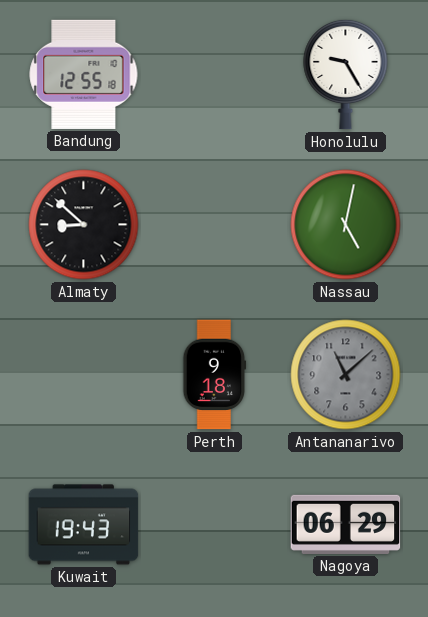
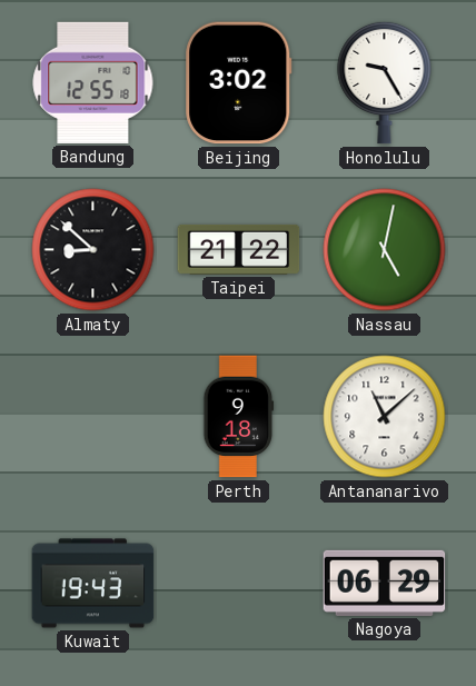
Beijing: none -> 3:02 (239, 83)
Taipei: none -> 21:22 (239, 249)
Antananarivo dial: grey -> white (385, 417)
